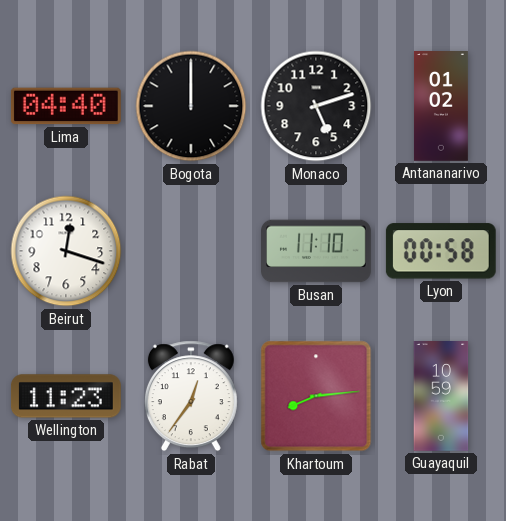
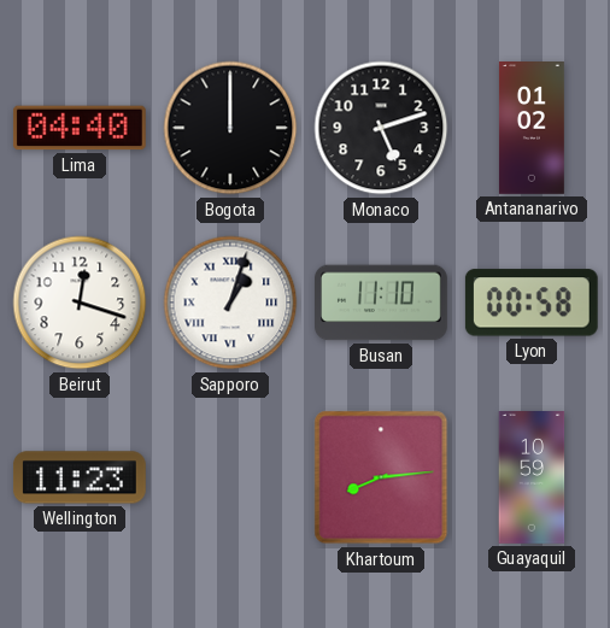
Sapporo: none -> 1:03 (230, 303)
Rabat: 12:36 -> none (191, 396)
